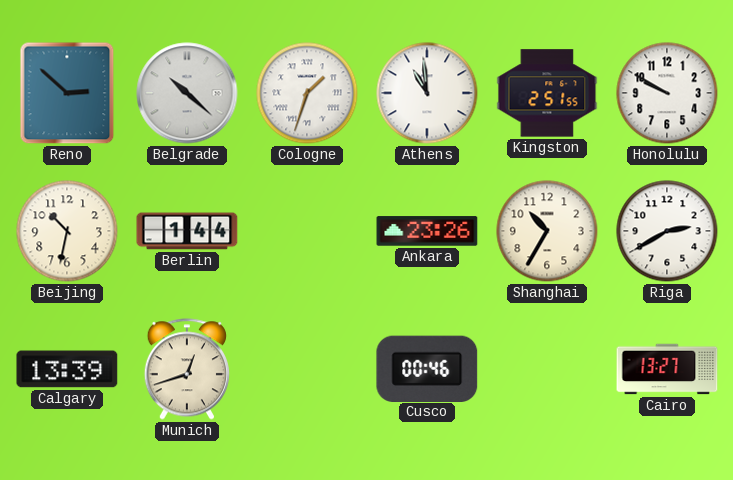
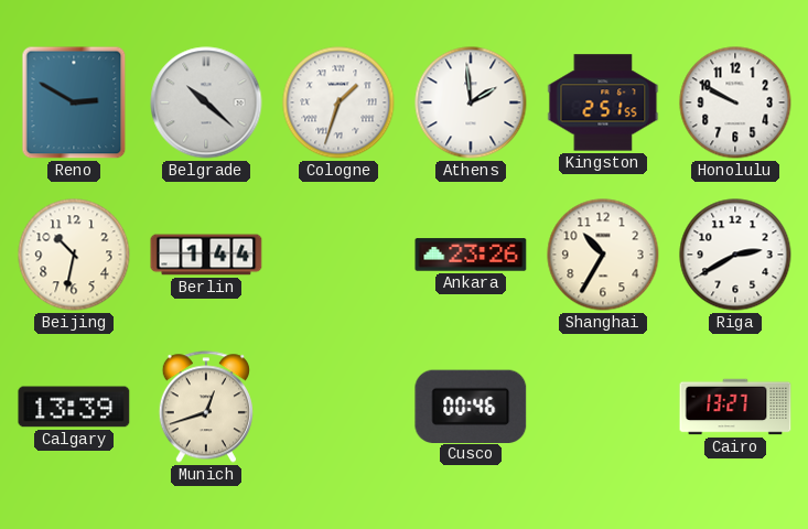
Reno: 2:52 -> 2:50 (74, 102)
Athens: 10:59 -> 1:59 (471, 102)
